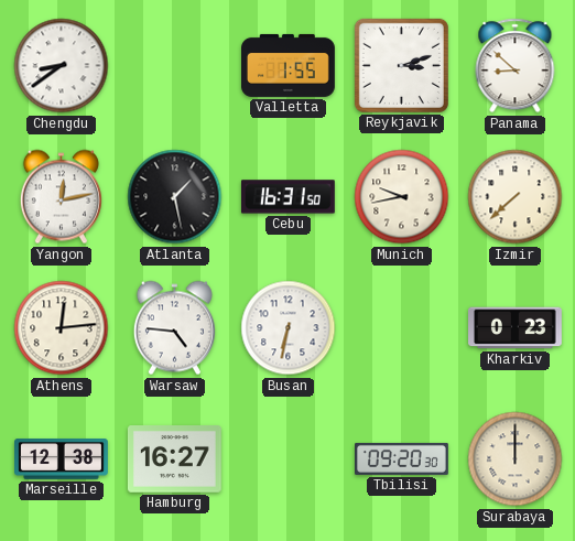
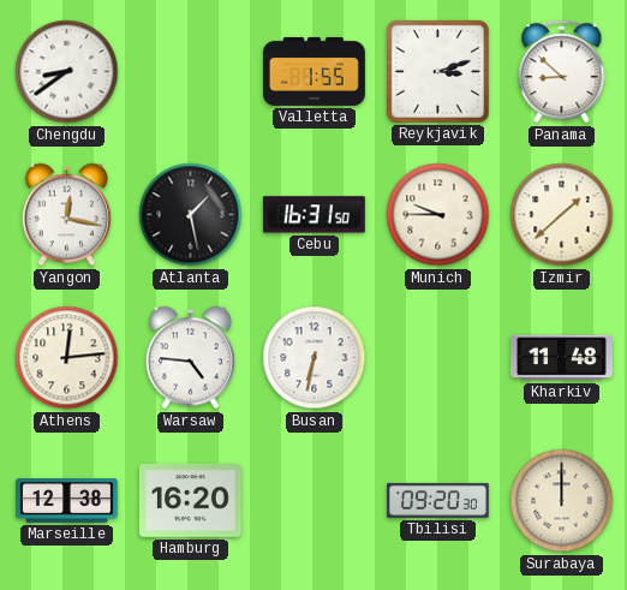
Yangon: 12:13 -> 12:17 (66, 215)
Munich: 9:43 -> 9:45 (438, 215)
Izmir: 7:38 -> 1:38 (562, 215)
Kharkiv: 0:23 -> 11:48 (562, 358)
Hamburg: 16:27 -> 16:20 (190, 501)
